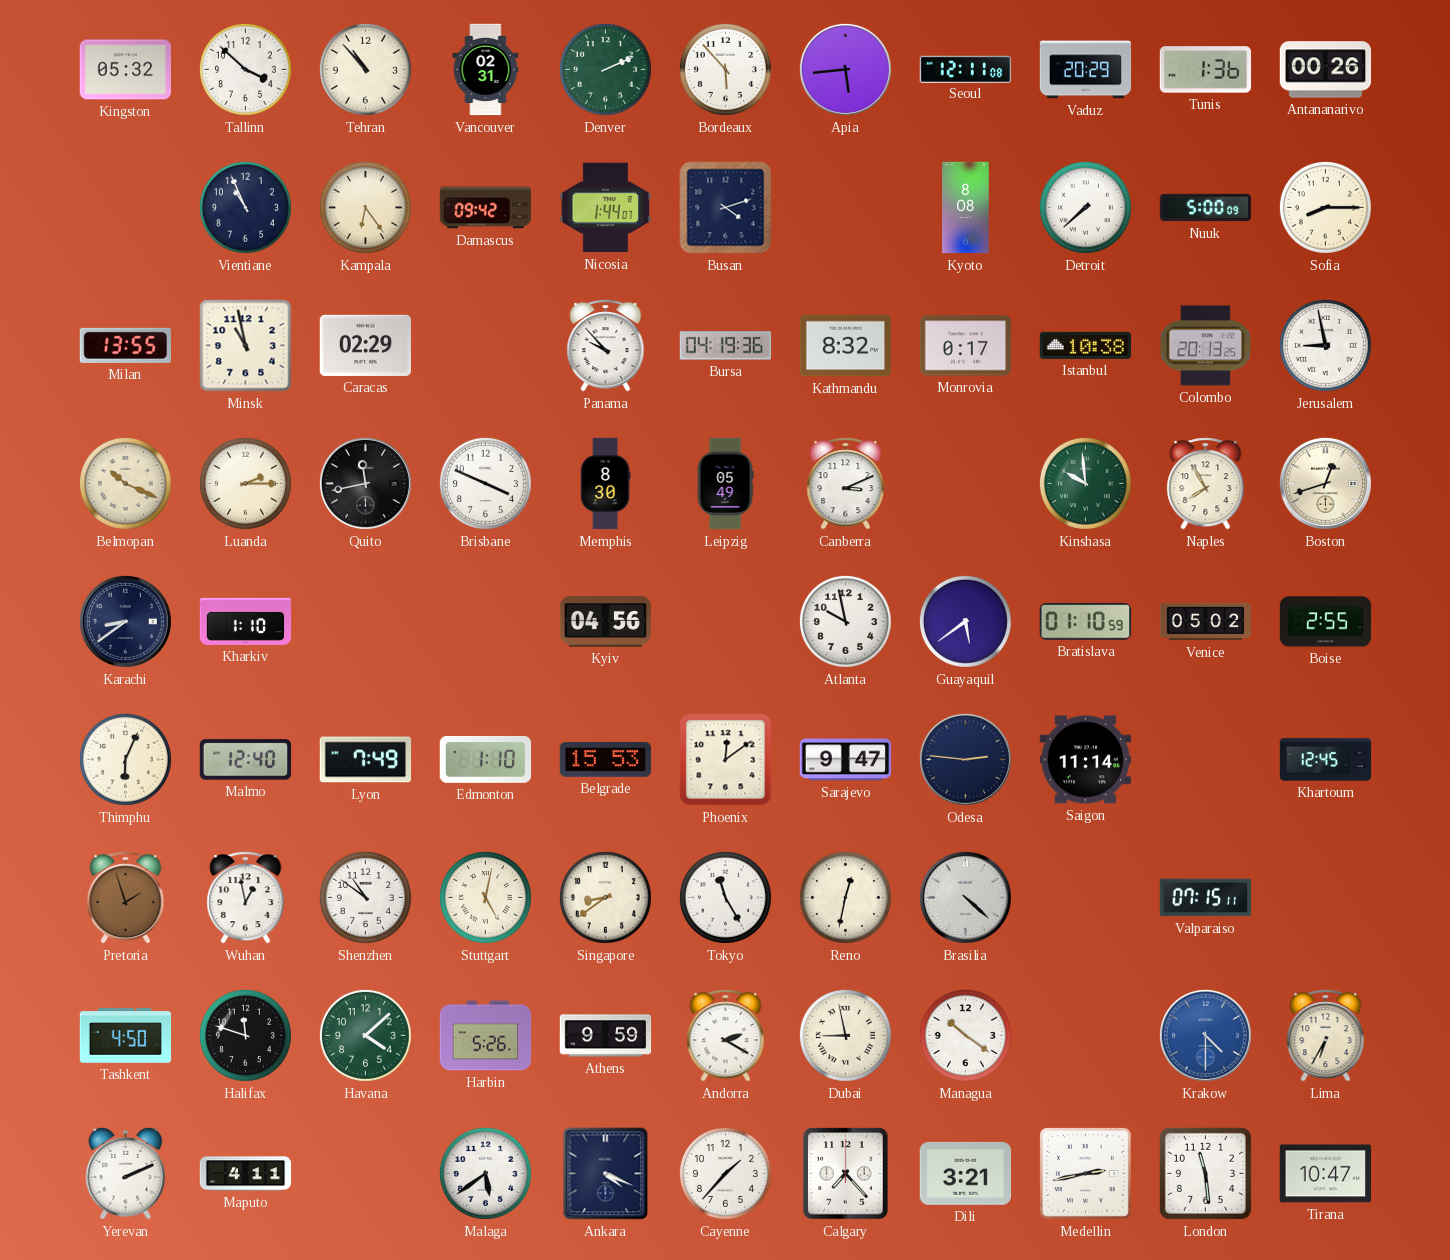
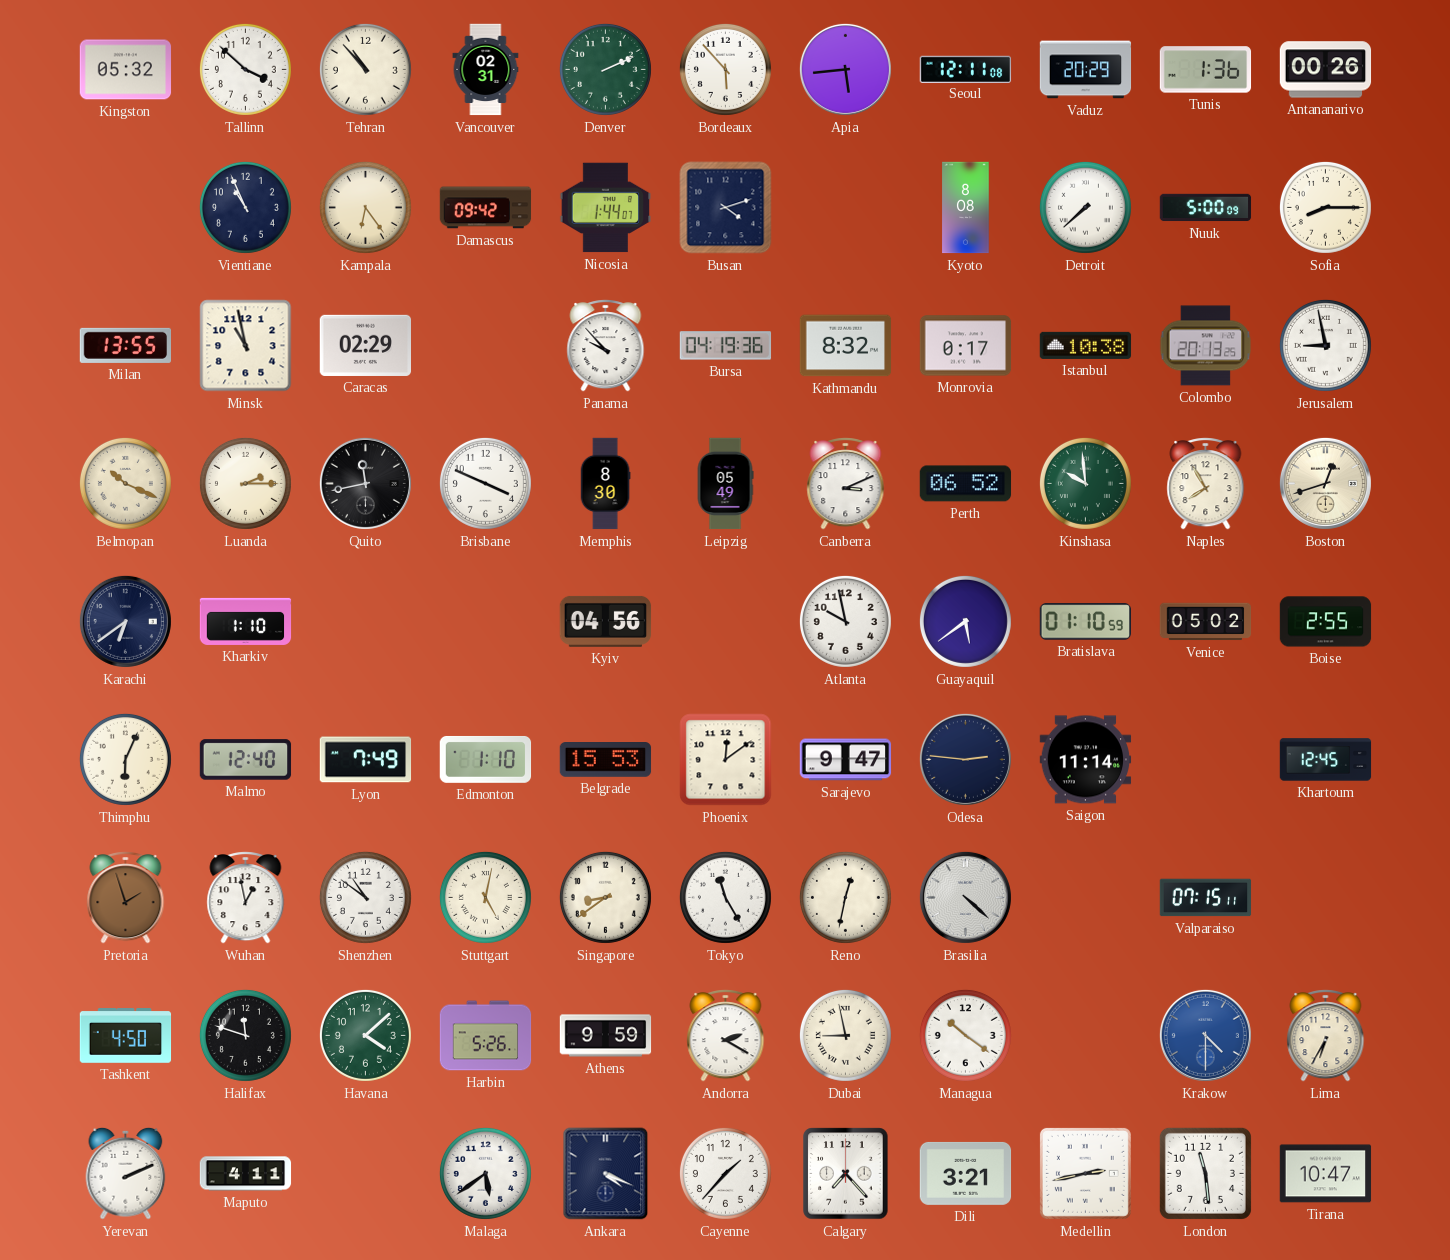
Perth: none -> 06:52 (966, 484)
Karachi: 8:39 -> 6:39 (125, 621)
